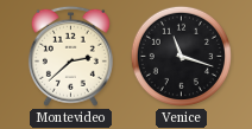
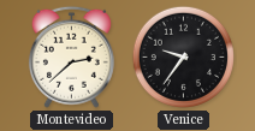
Venice: 11:18 -> 9:36 (183, 56)
